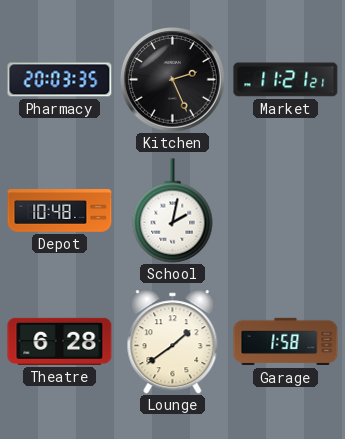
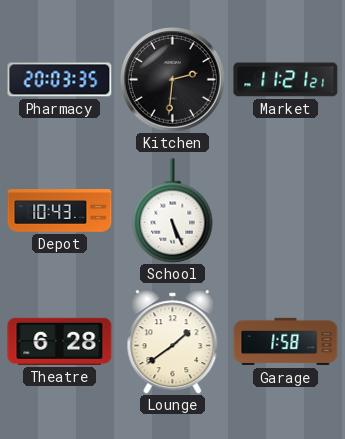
Kitchen: 2:26 -> 2:31 (173, 80)
Depot: 10:48 -> 10:43 (60, 211)
School: 2:02 -> 5:26 (173, 211)
